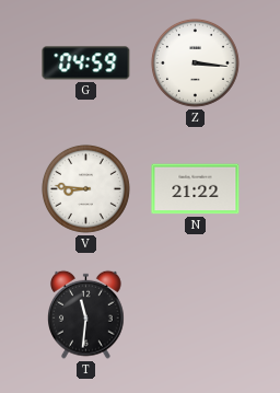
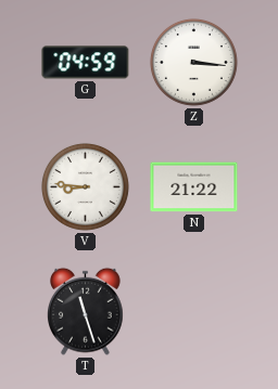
T: 11:31 -> 11:27 (86, 311)
